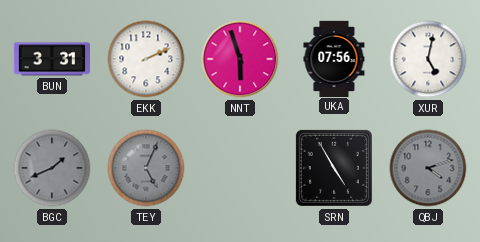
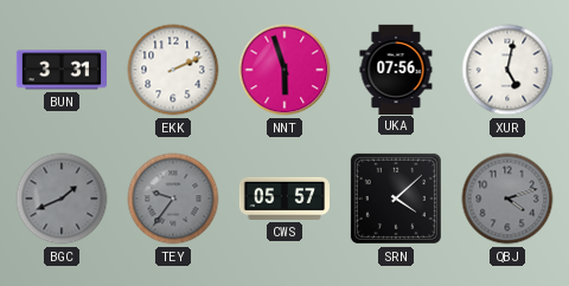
TEY: 5:04 -> 9:36 (173, 199)
CWS: none -> 05:57 (283, 199)
SRN: 4:55 -> 4:08 (396, 199)
